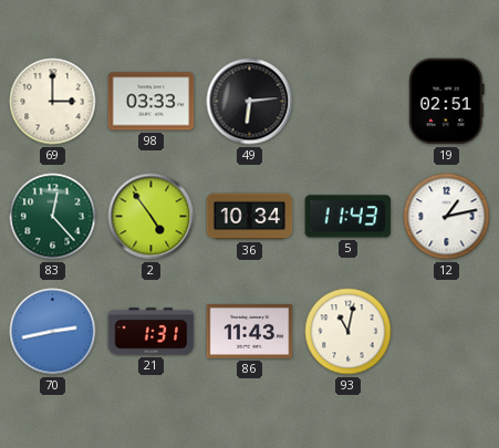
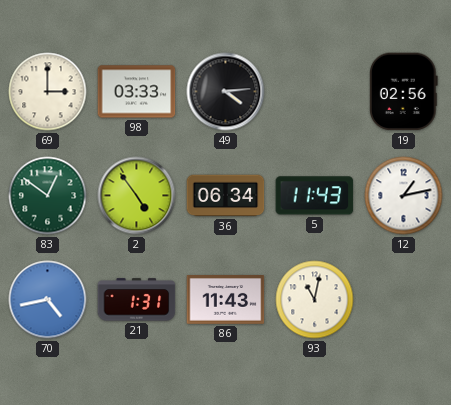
49: 6:14 -> 4:14 (226, 92)
19: 02:51 -> 02:56 (403, 92)
83: 12:23 -> 12:51 (48, 196)
36: 10:34 -> 06:34 (226, 196)
70: 2:43 -> 4:43 (48, 300)
